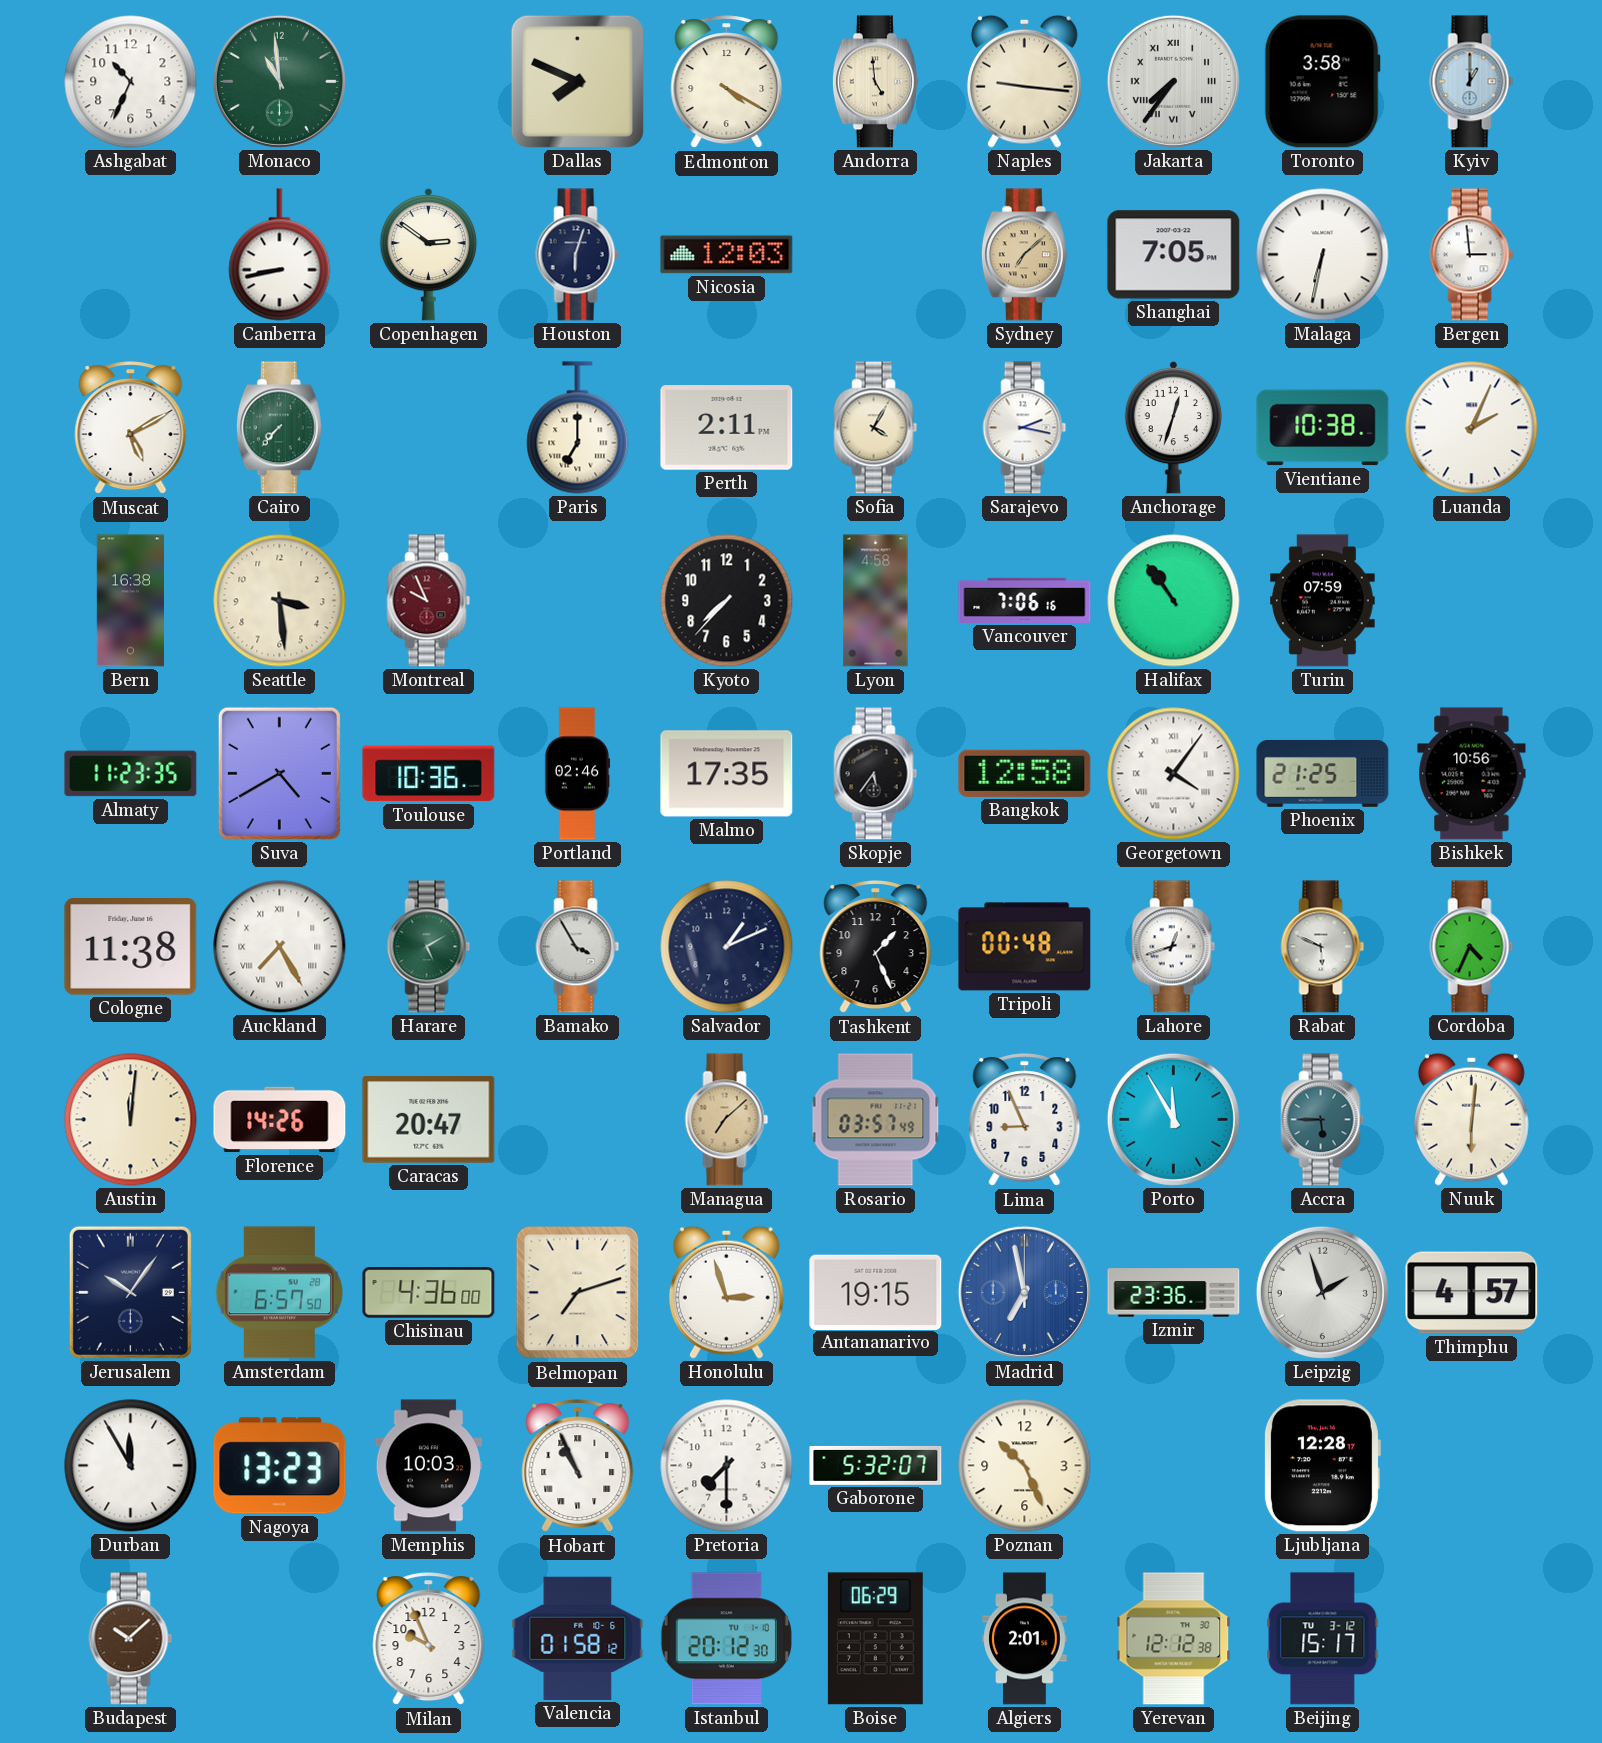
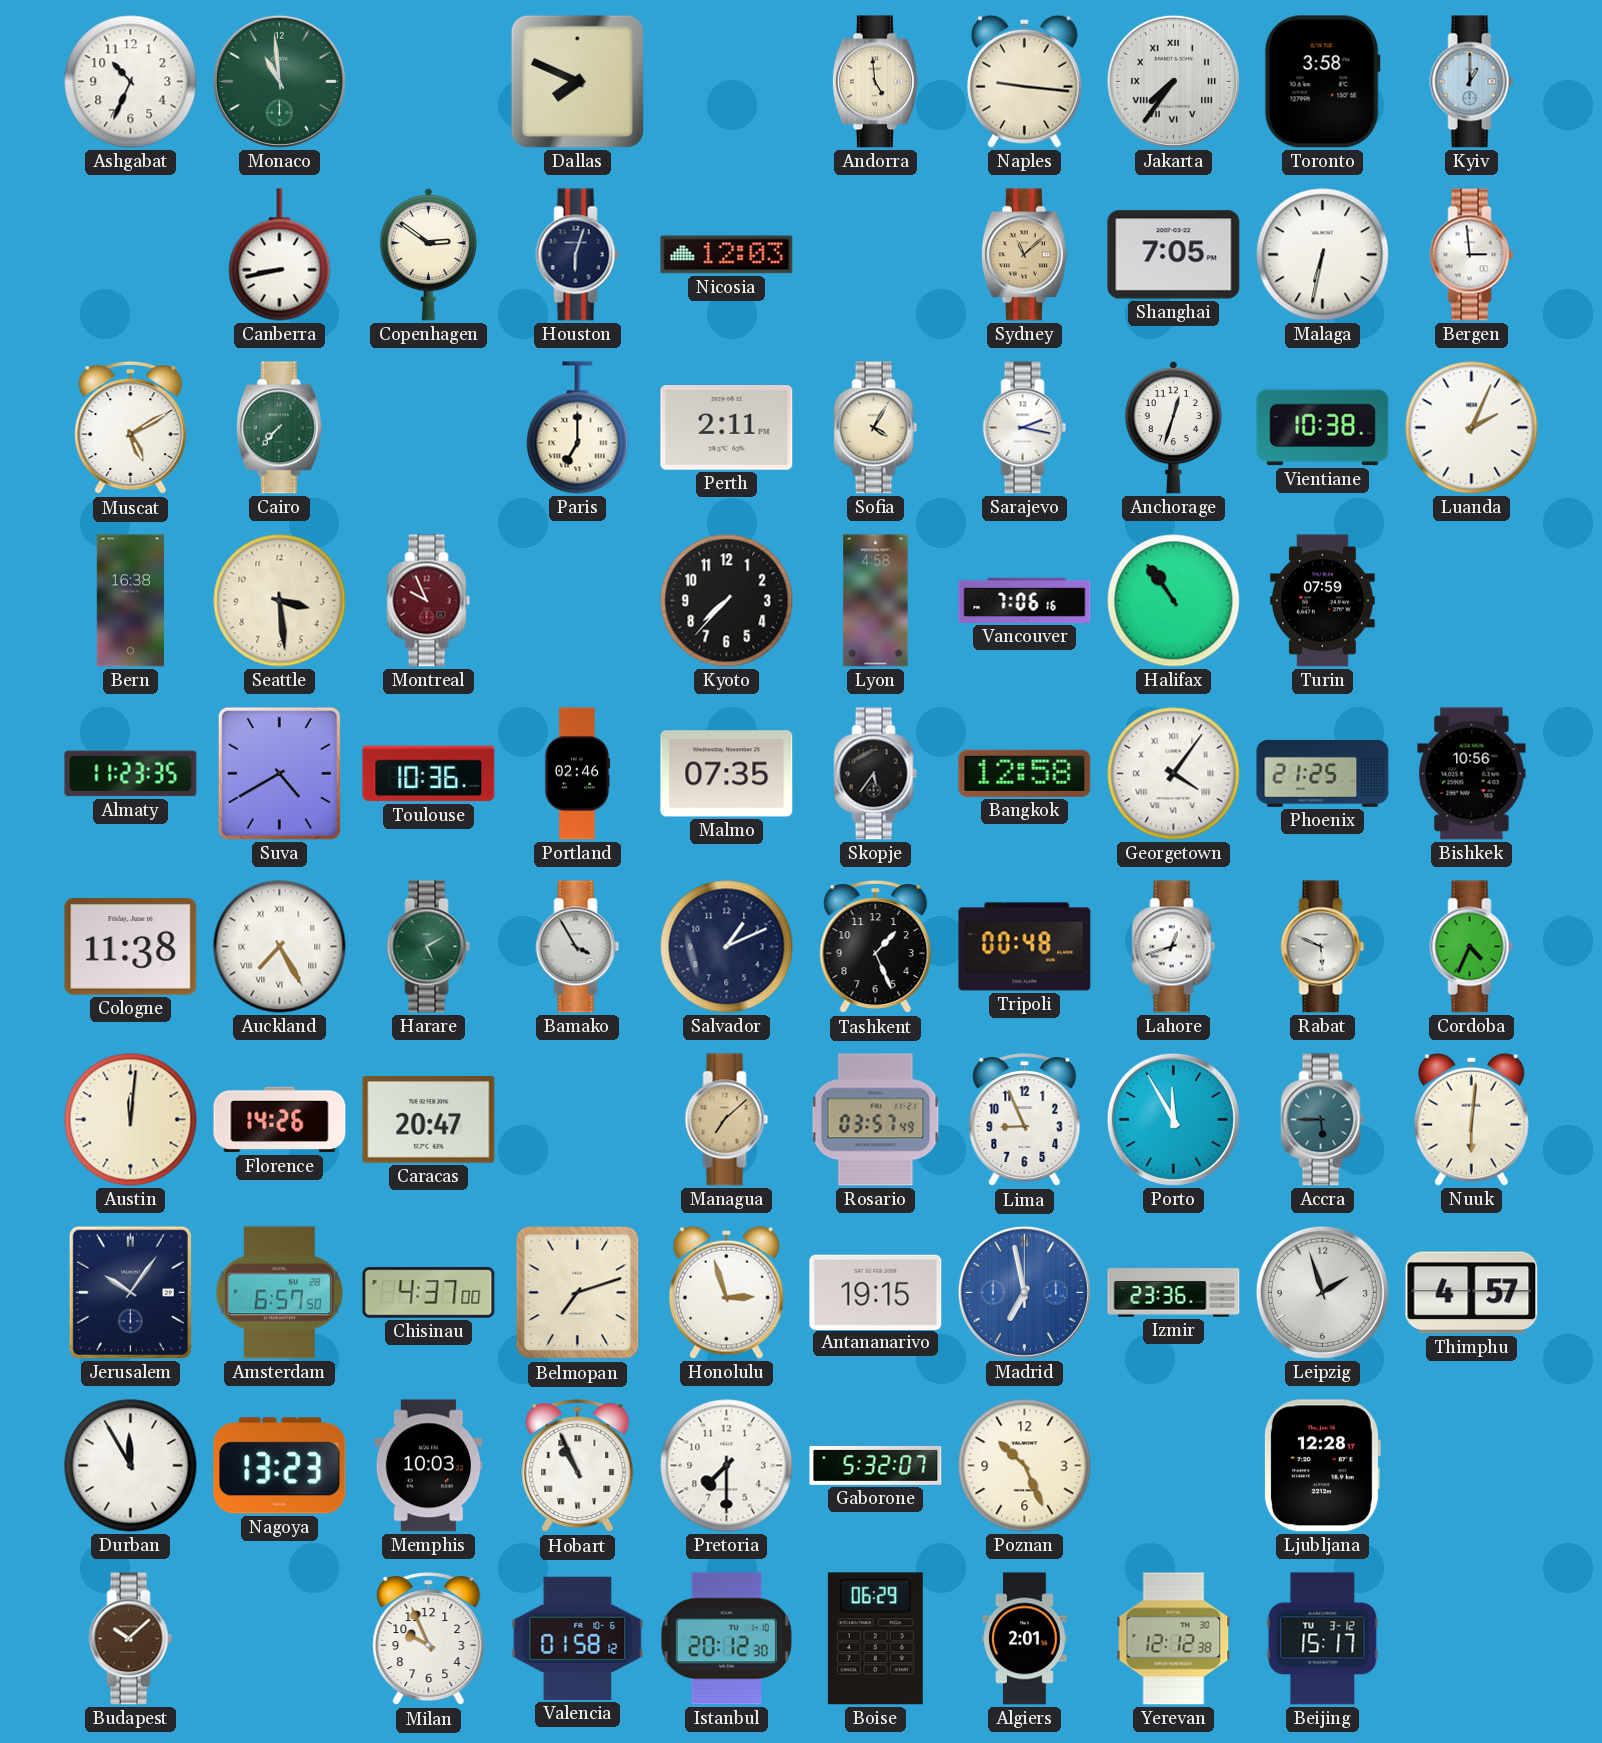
Edmonton: 4:20 -> none (727, 82)
Sydney: 7:08 -> 11:08 (1024, 255)
Malmo: 17:35 -> 07:35 (727, 774)
Chisinau: 4:36 -> 4:37 (429, 1293)
